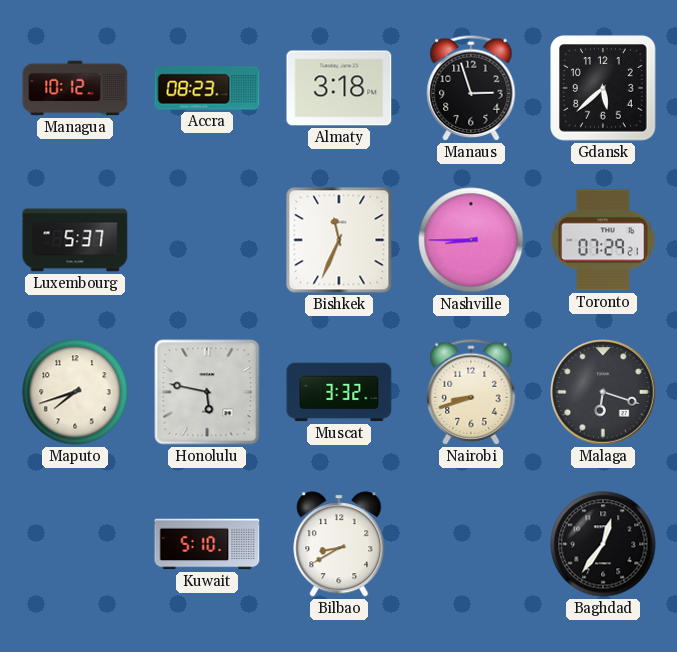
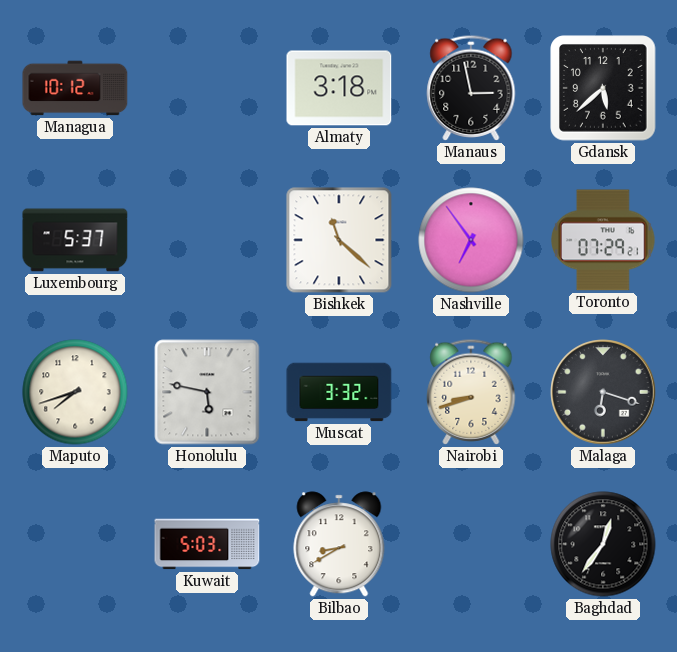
Accra: 08:23 -> none (207, 88)
Manaus: 2:57 -> 2:58 (471, 88)
Bishkek: 11:34 -> 11:22 (339, 240)
Nashville: 8:45 -> 6:54 (471, 240)
Kuwait: 5:10 -> 5:03 (207, 544)
